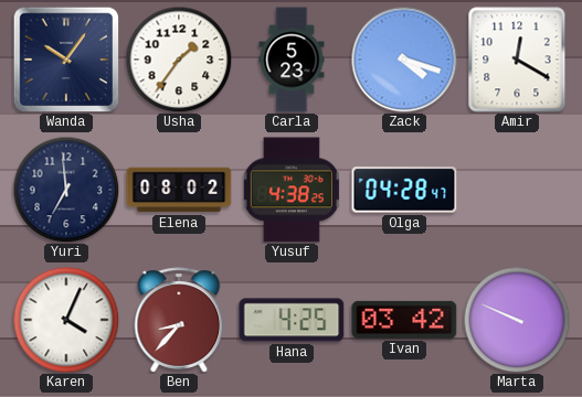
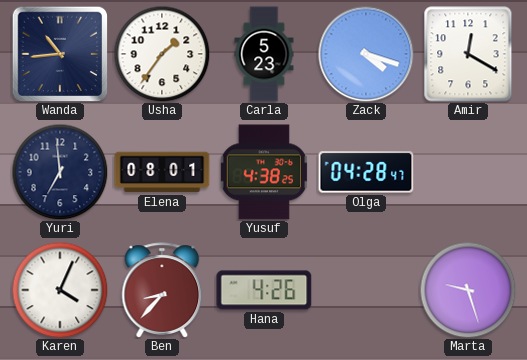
Wanda: 10:06 -> 10:44 (59, 53)
Elena: 08:02 -> 08:01 (162, 172)
Hana: 4:25 -> 4:26 (264, 290)
Ivan: 03:42 -> none (404, 320)
Marta: 9:49 -> 9:27 (468, 290)
